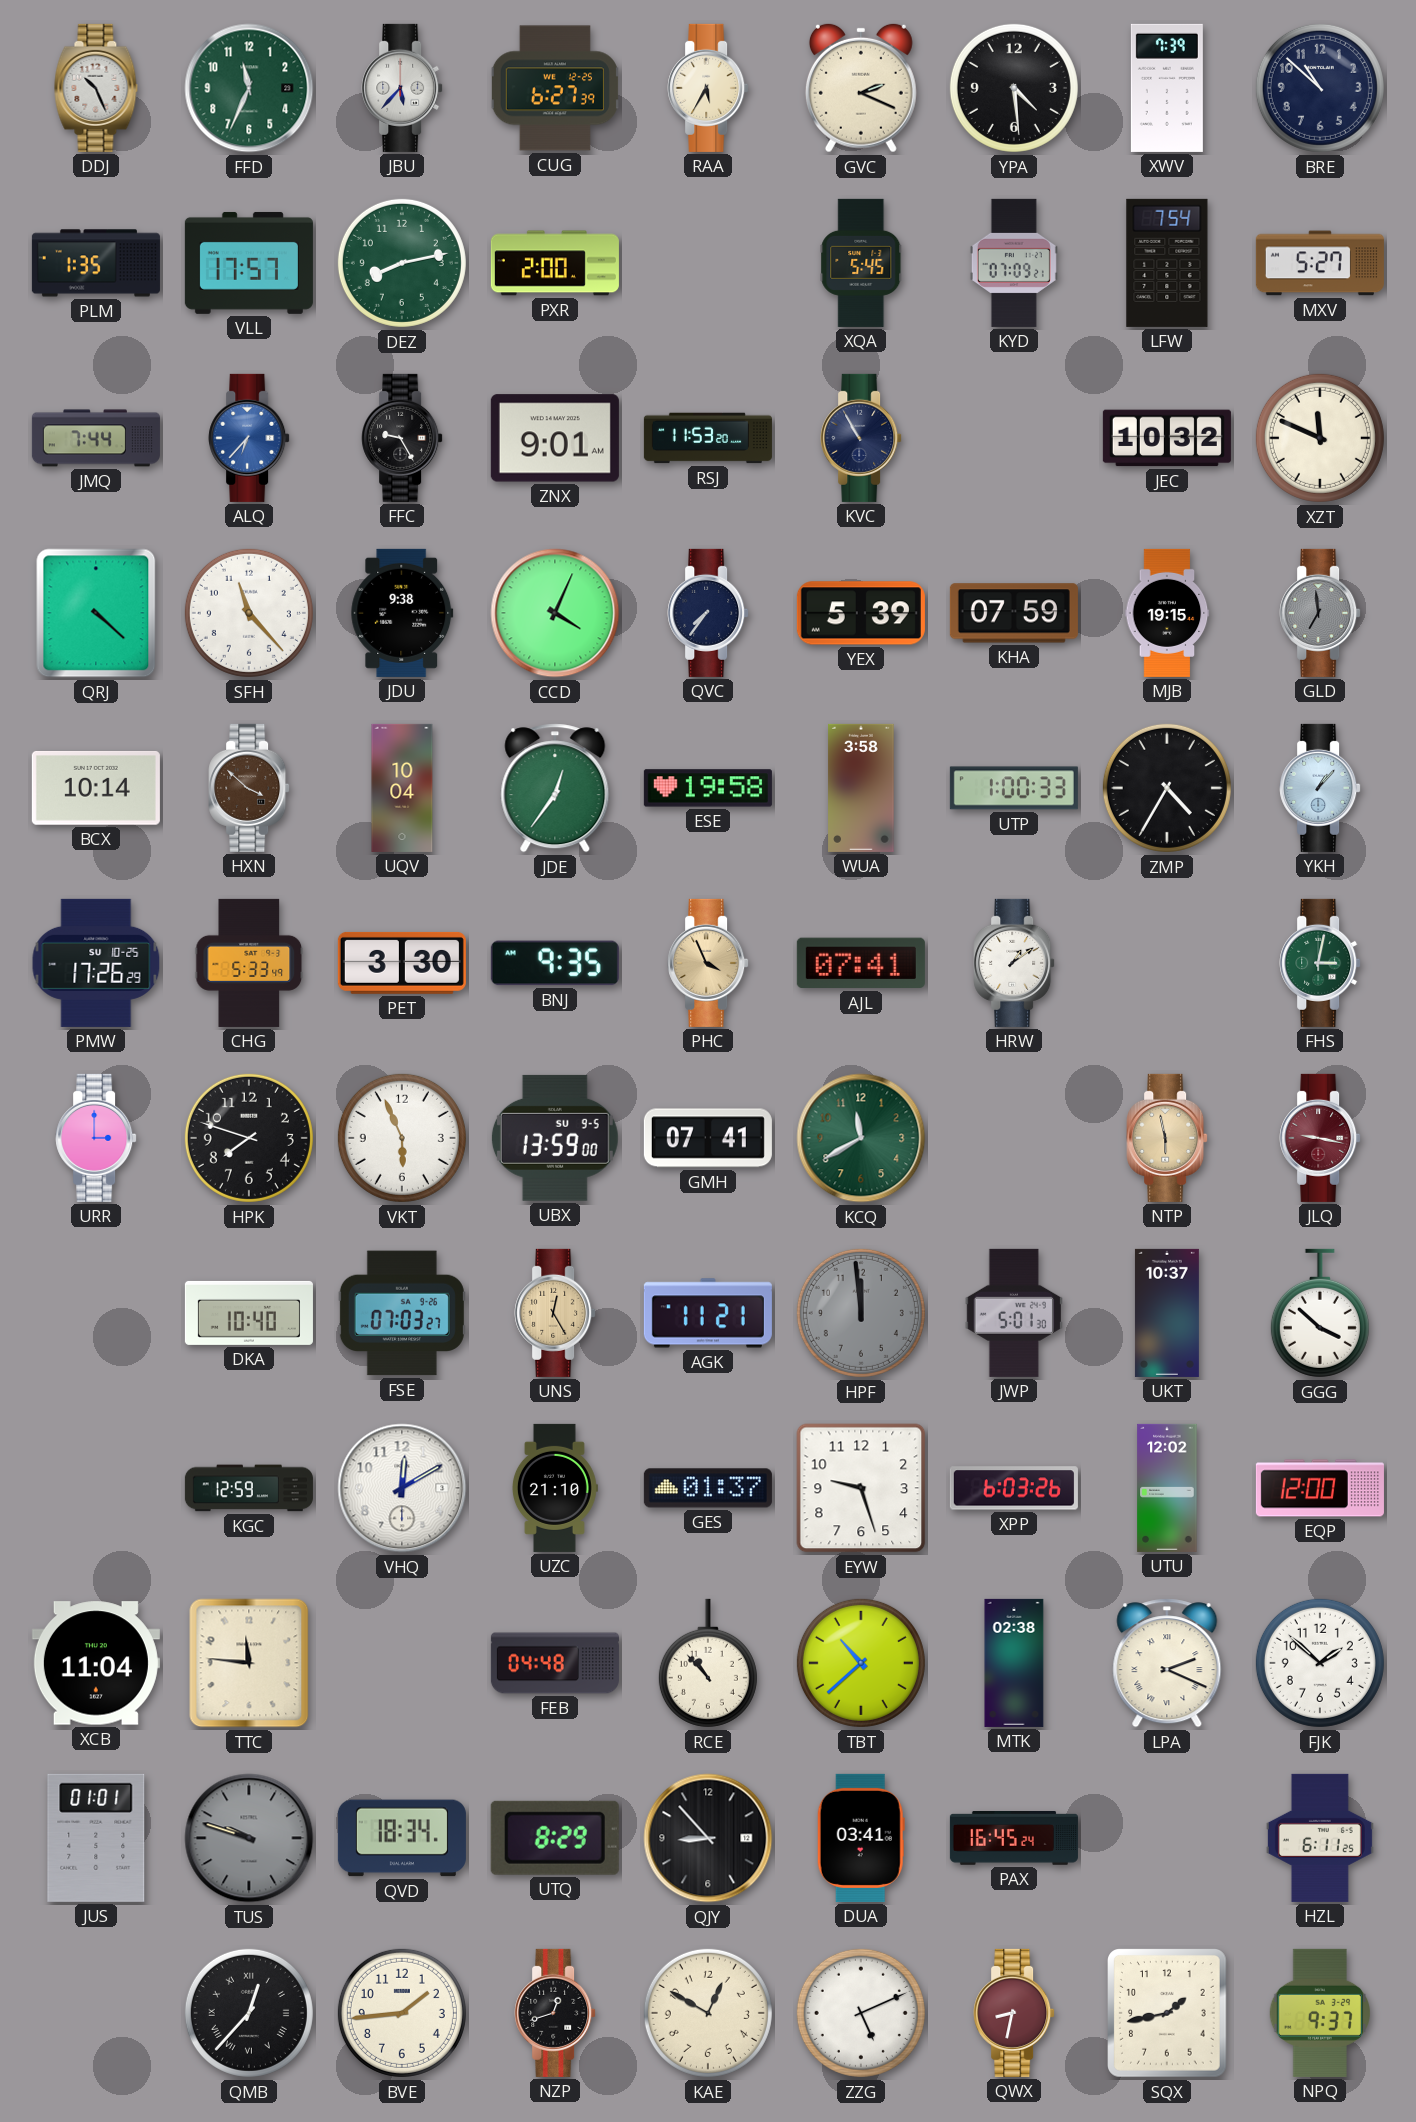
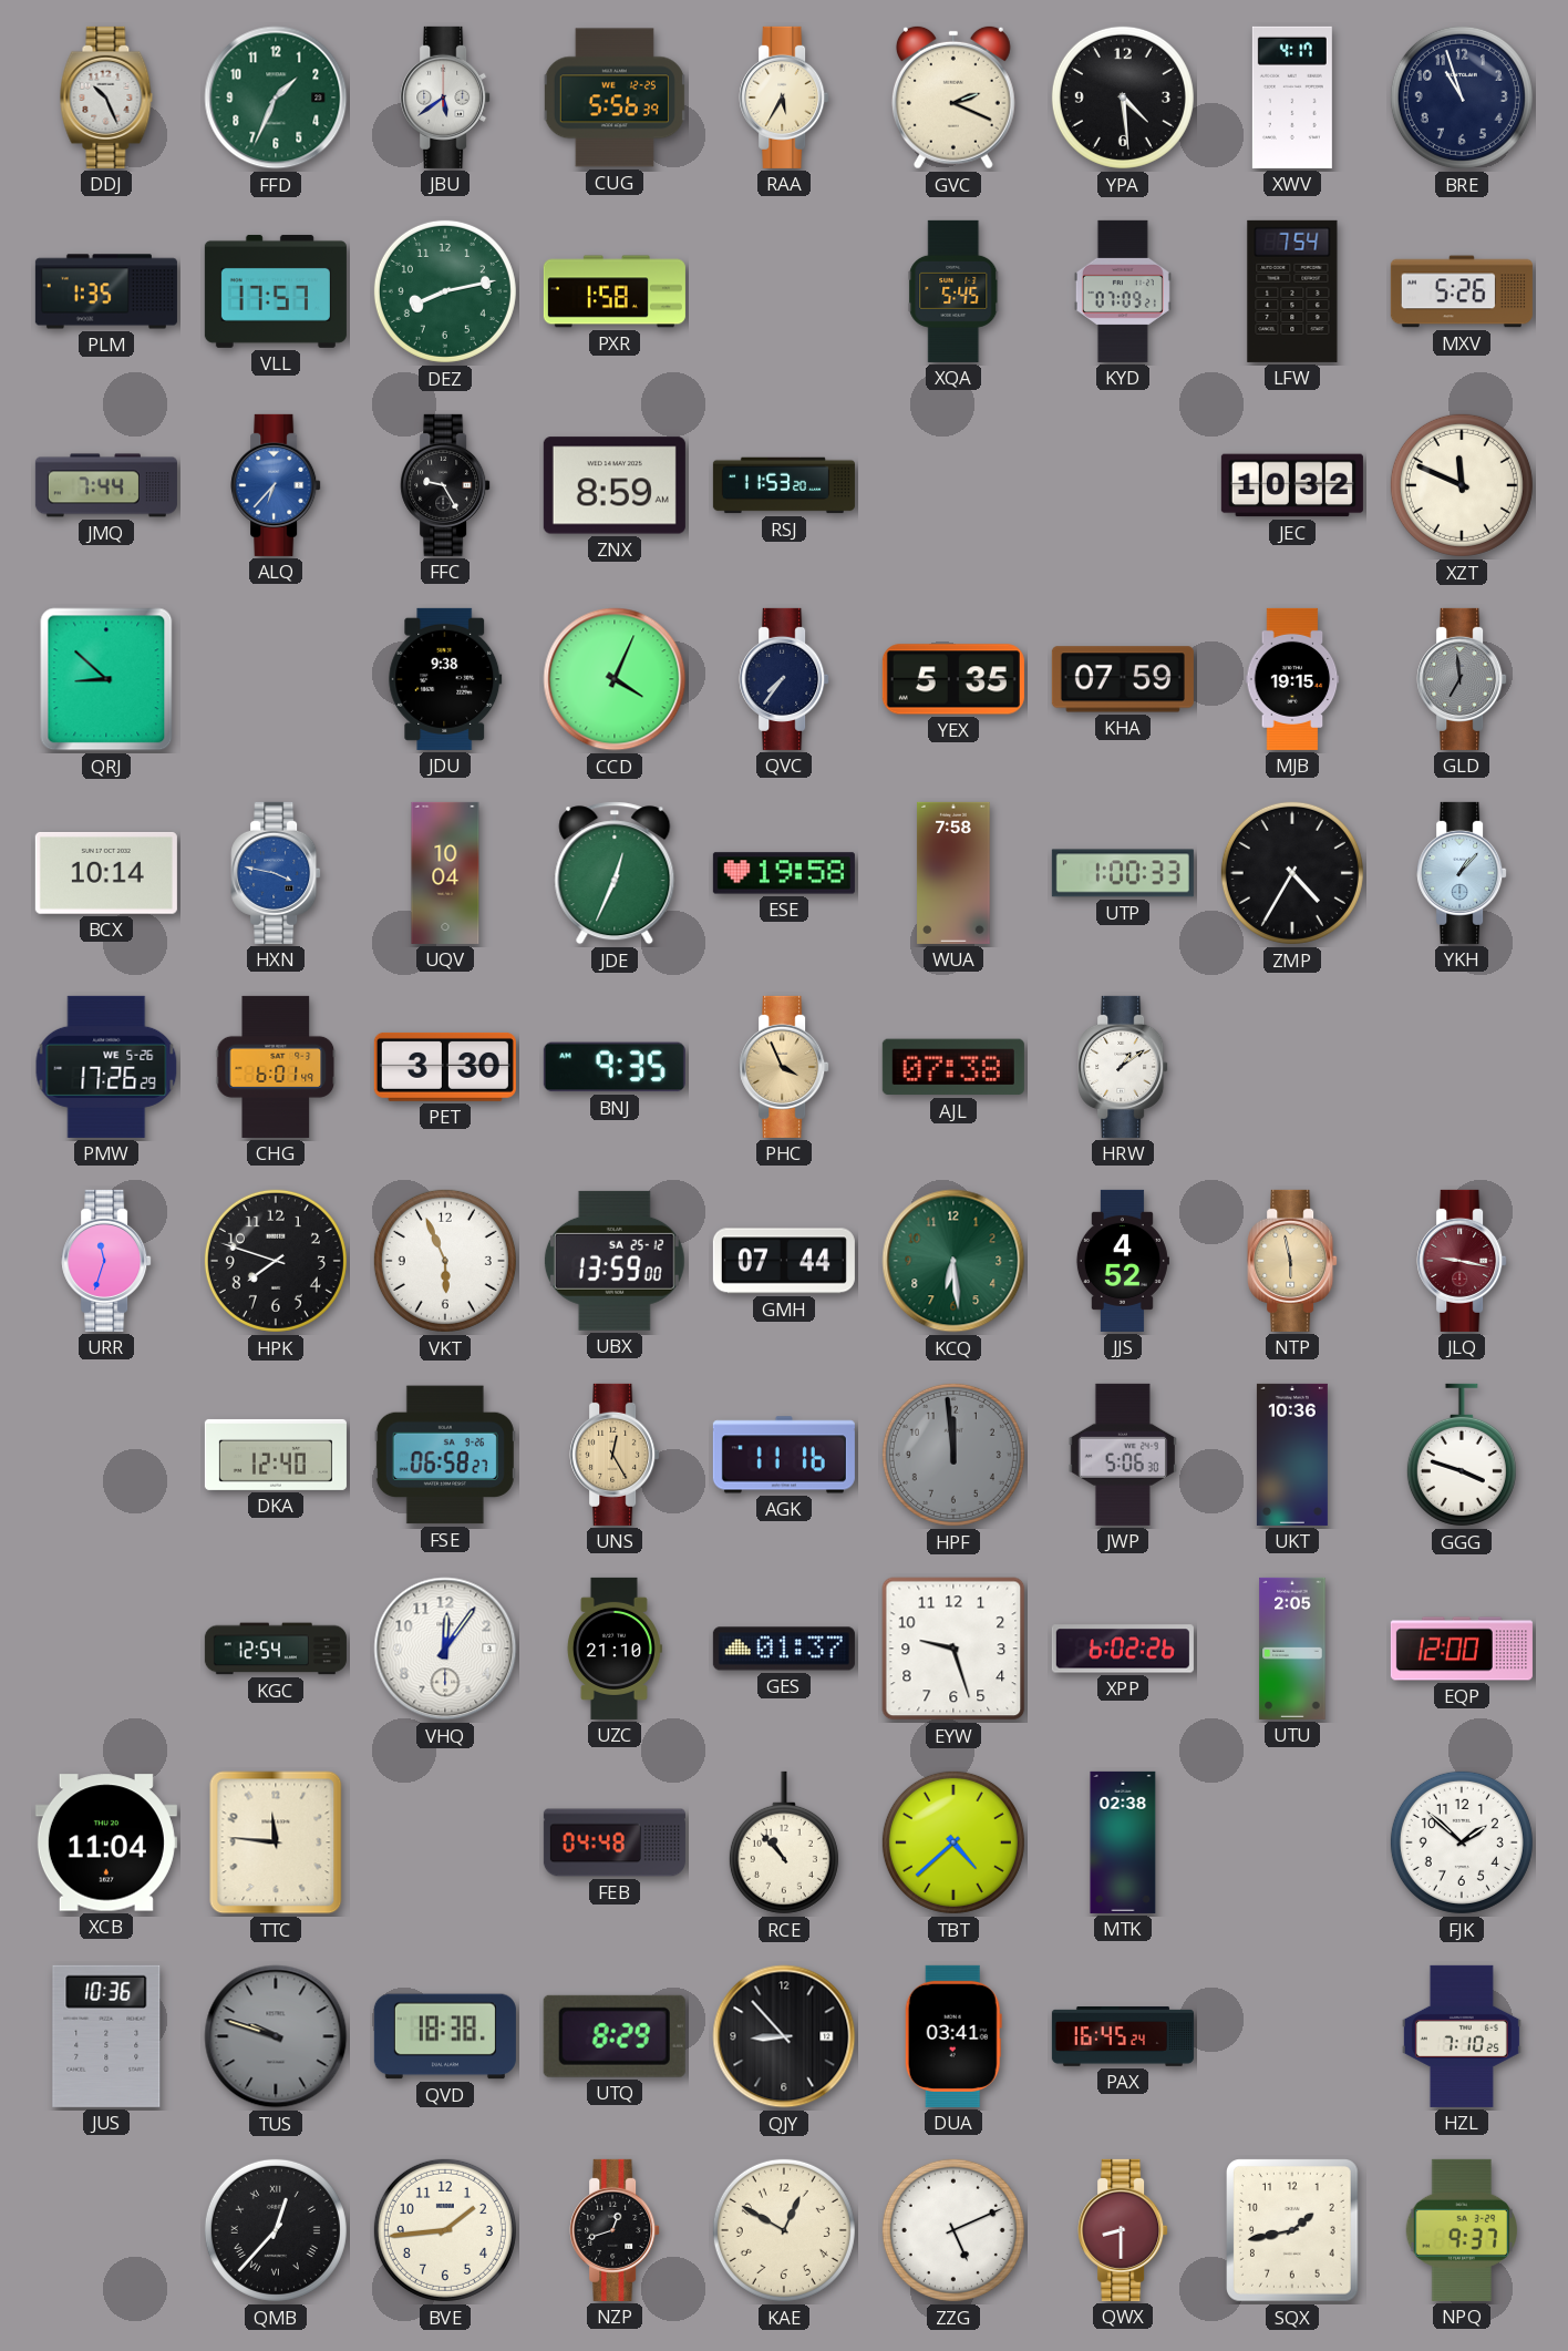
FFD: 11:34 -> 1:34 (276, 97)
JBU: 5:37 -> 5:39 (445, 97)
CUG: 6:27 -> 5:56 (615, 97)
XWV: 7:39 -> 4:17 (1292, 97)
BRE: 10:52 -> 10:57 (1462, 97)
PXR: 2:00 -> 1:58 (615, 291)
MXV: 5:27 -> 5:26 (1462, 291)
ZNX: 9:01 -> 8:59 (615, 485)
KVC: 10:55 -> none (861, 438)
QRJ: 4:22 -> 8:52 (106, 679)
SFH: 11:23 -> none (249, 613)
YEX: 5:39 -> 5:35 (953, 679)
HXN: 3:52 -> 3:47 (276, 873)
HXN dial: brown -> blue (276, 873)
JDE: 12:36 -> 12:34 (615, 873)
WUA: 3:58 -> 7:58 (953, 873)
PMW date: SU 10-25 -> WE 5-26 (106, 1067)
CHG: 5:33 -> 6:01 (276, 1067)
AJL: 07:41 -> 07:38 (953, 1067)
FHS: 3:02 -> none (1320, 963)
URR: 3:00 -> 11:33 (106, 1261)
UBX date: SU 9-5 -> SA 25-12 (615, 1261)
GMH: 07:41 -> 07:44 (784, 1261)
KCQ: 11:40 -> 6:29 (953, 1261)
JJS: none -> 4:52 (1122, 1261)
DKA: 10:40 -> 12:40 (276, 1455)
FSE: 07:03 -> 06:58 (445, 1455)
AGK: 11:21 -> 11:16 (784, 1455)
JWP: 5:01 -> 5:06 (1123, 1455)
UKT: 10:37 -> 10:36 (1292, 1455)
GGG: 3:52 -> 3:48 (1462, 1455)
KGC: 12:59 -> 12:54 (276, 1649)
VHQ: 12:10 -> 12:06 (445, 1649)
XPP: 6:03 -> 6:02 (1123, 1649)
UTU: 12:02 -> 2:05 (1292, 1649)
TBT: 10:38 -> 4:38 (953, 1842)
LPA: 2:19 -> none (1167, 1663)
JUS: 01:01 -> 10:36 (106, 2036)
QVD: 18:34 -> 18:38 (445, 2036)
HZL: 6:11 -> 7:10 (1462, 2036)
QWX: 8:32 -> 8:30 (1123, 2230)
